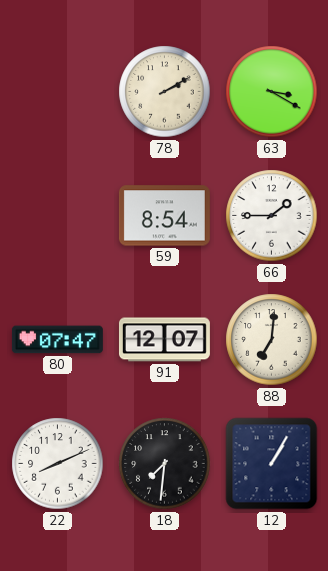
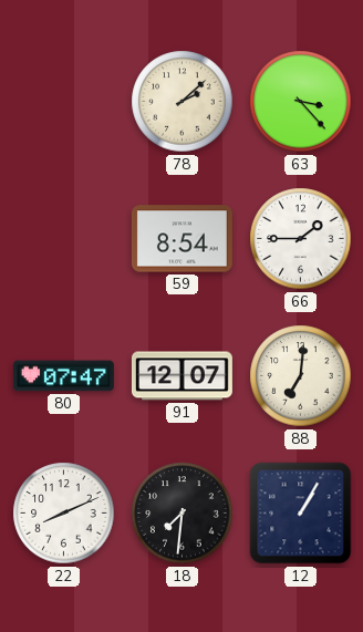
78: 2:10 -> 2:08 (183, 102)
63: 3:20 -> 3:23 (301, 102)
